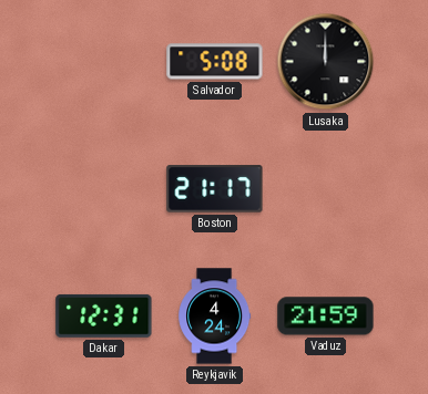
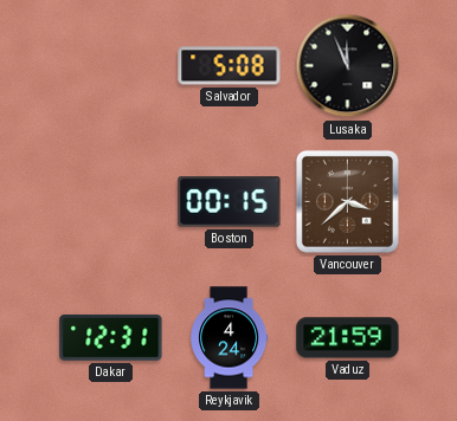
Lusaka: 12:00 -> 11:56 (348, 66)
Boston: 21:17 -> 00:15 (230, 202)
Vancouver: none -> 3:38 (347, 201)
